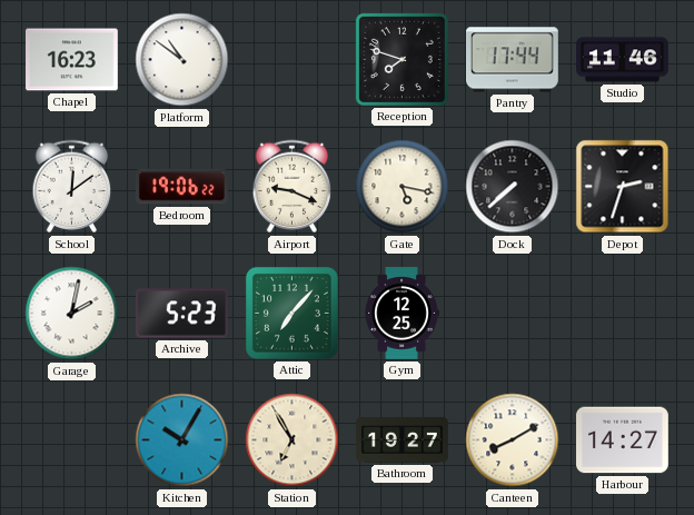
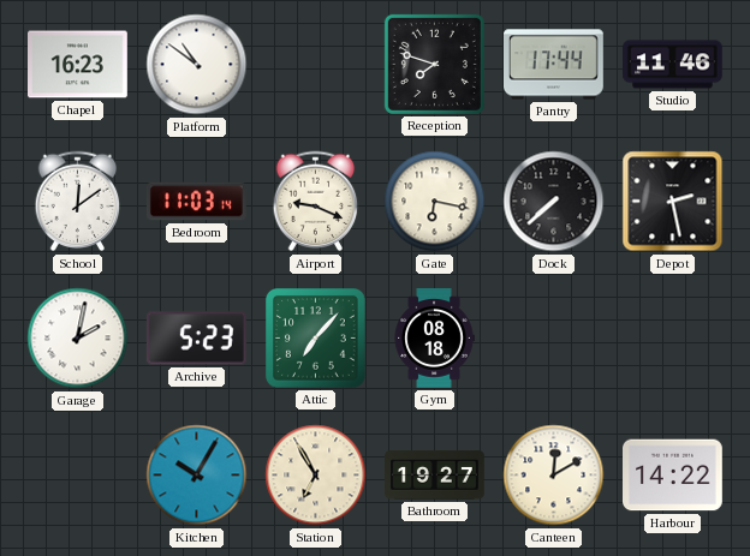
Bedroom: 19:06 -> 11:03 (196, 202)
Gate: 5:17 -> 6:17 (435, 202)
Depot: 2:33 -> 2:28 (673, 202)
Gym: 12:25 -> 08:18 (434, 339)
Canteen: 8:10 -> 12:10 (554, 476)
Harbour: 14:27 -> 14:22 (673, 476)
